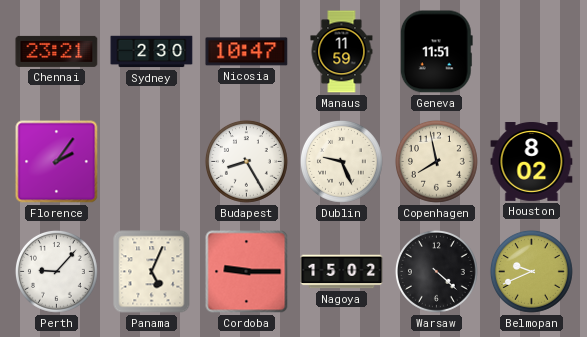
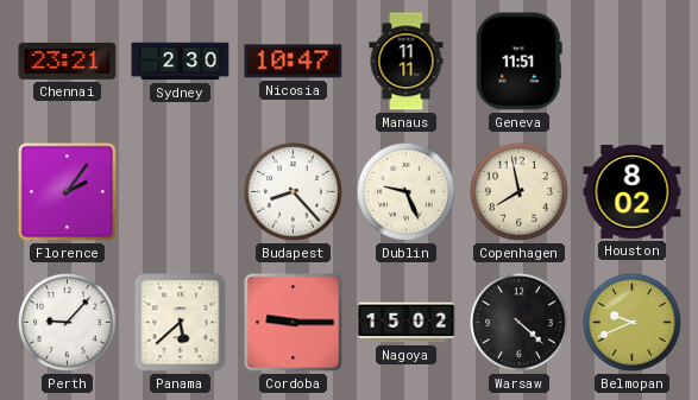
Manaus: 11:59 -> 11:11 (407, 62)
Budapest: 8:25 -> 8:23 (293, 191)
Panama: 5:04 -> 5:38 (181, 323)
